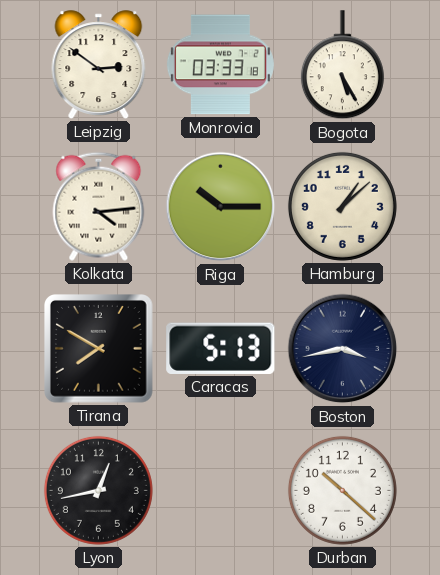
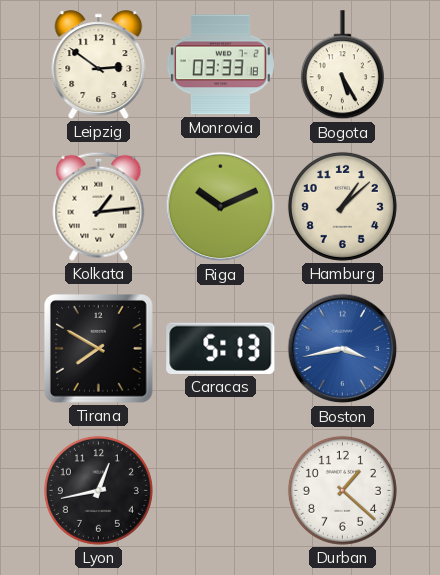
Kolkata: 4:14 -> 1:14 (99, 206)
Riga: 10:15 -> 10:11 (221, 207)
Boston dial: navy -> blue (343, 349)
Durban: 10:22 -> 1:22 (342, 490)
